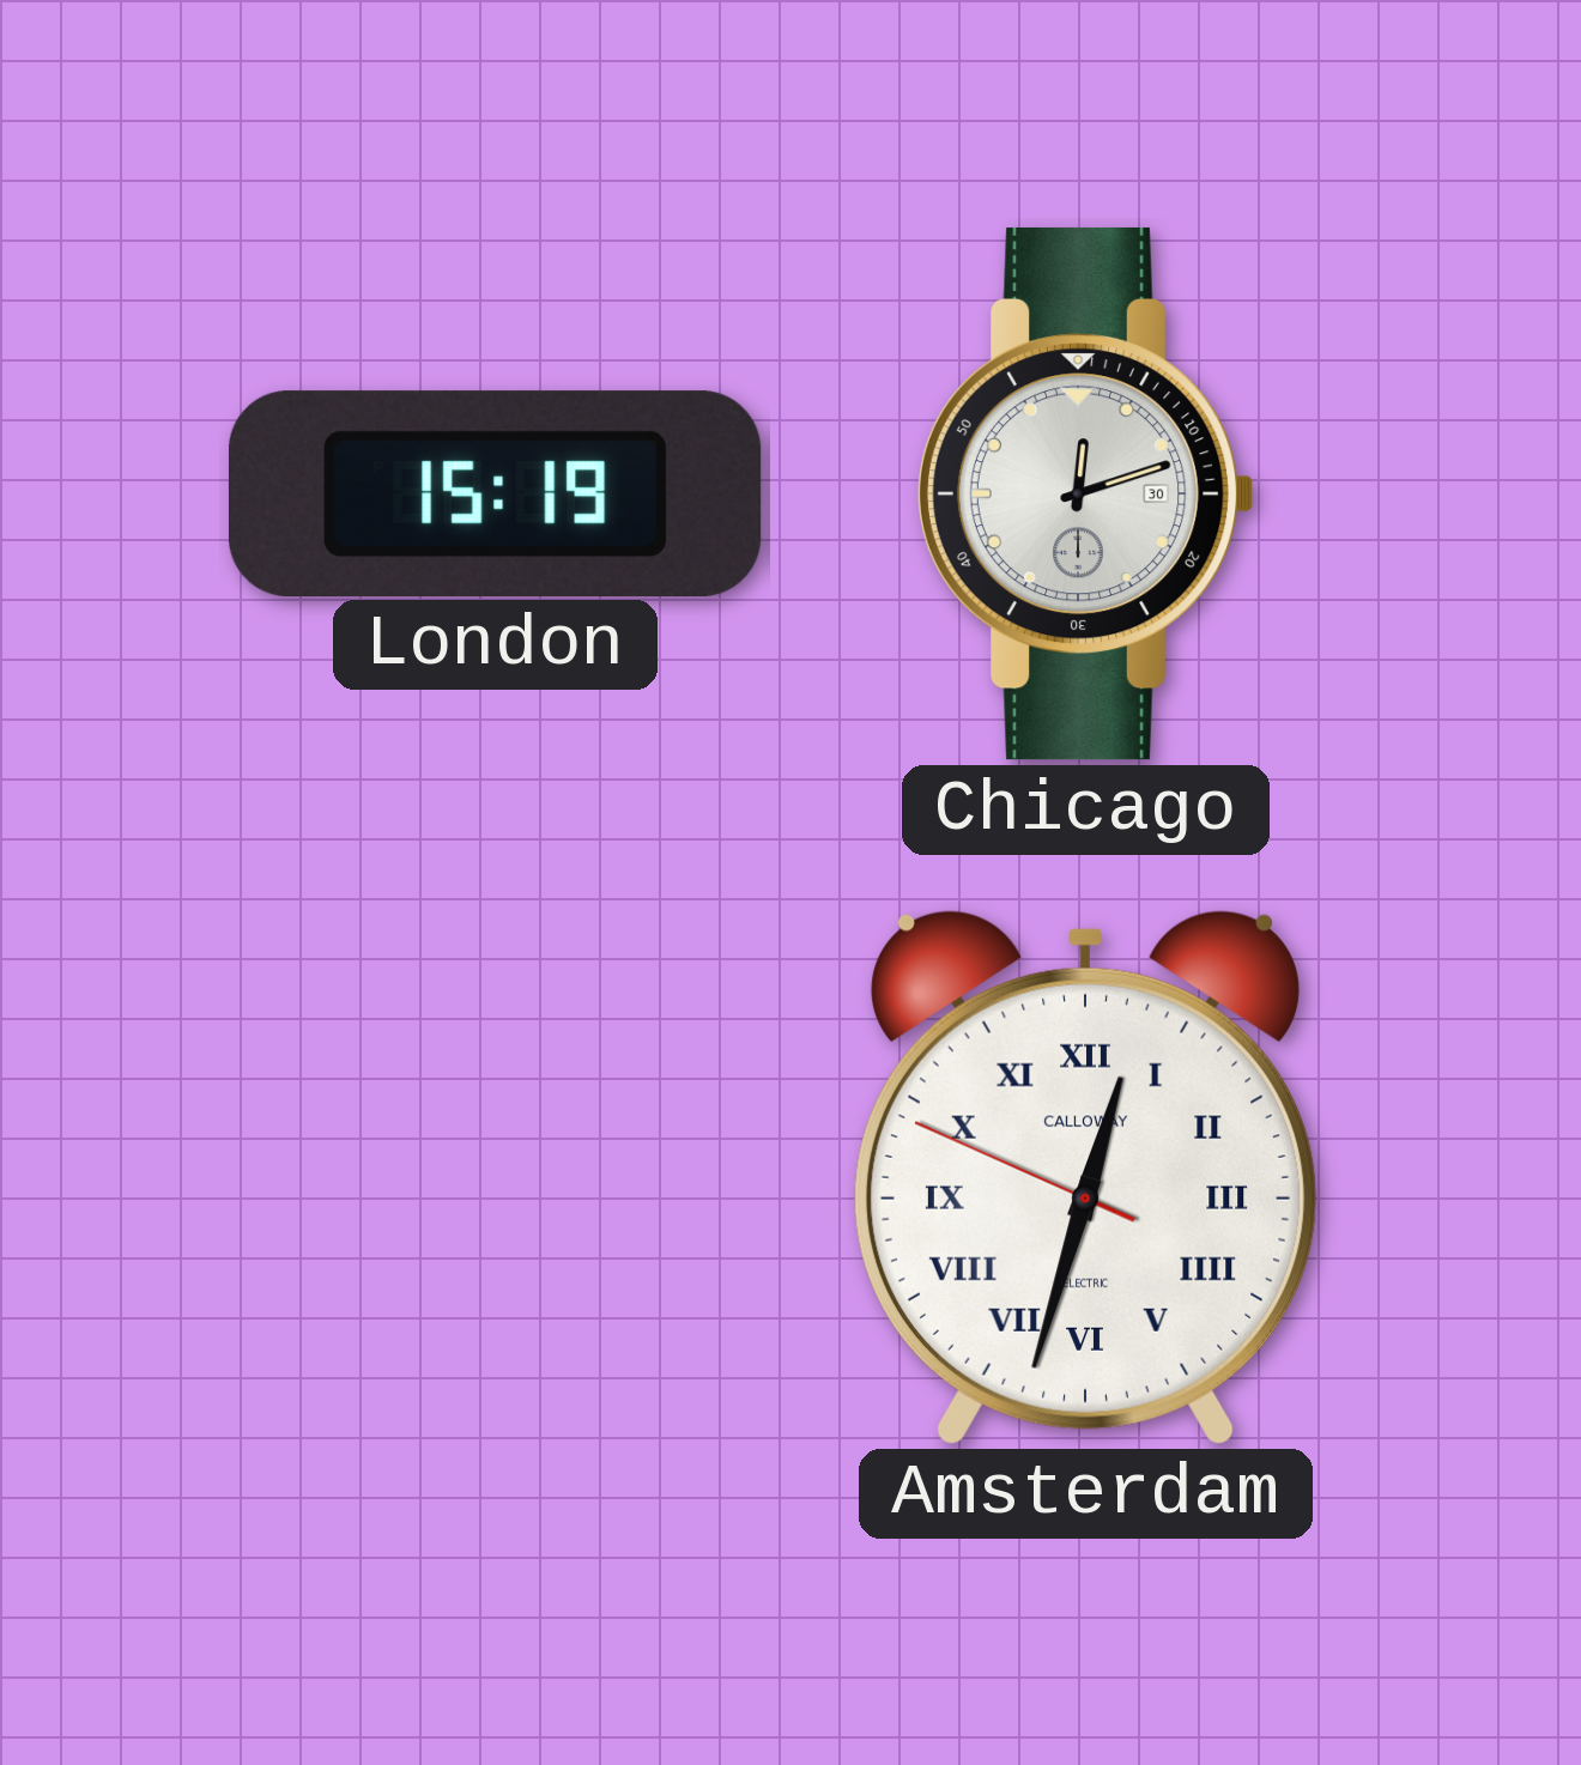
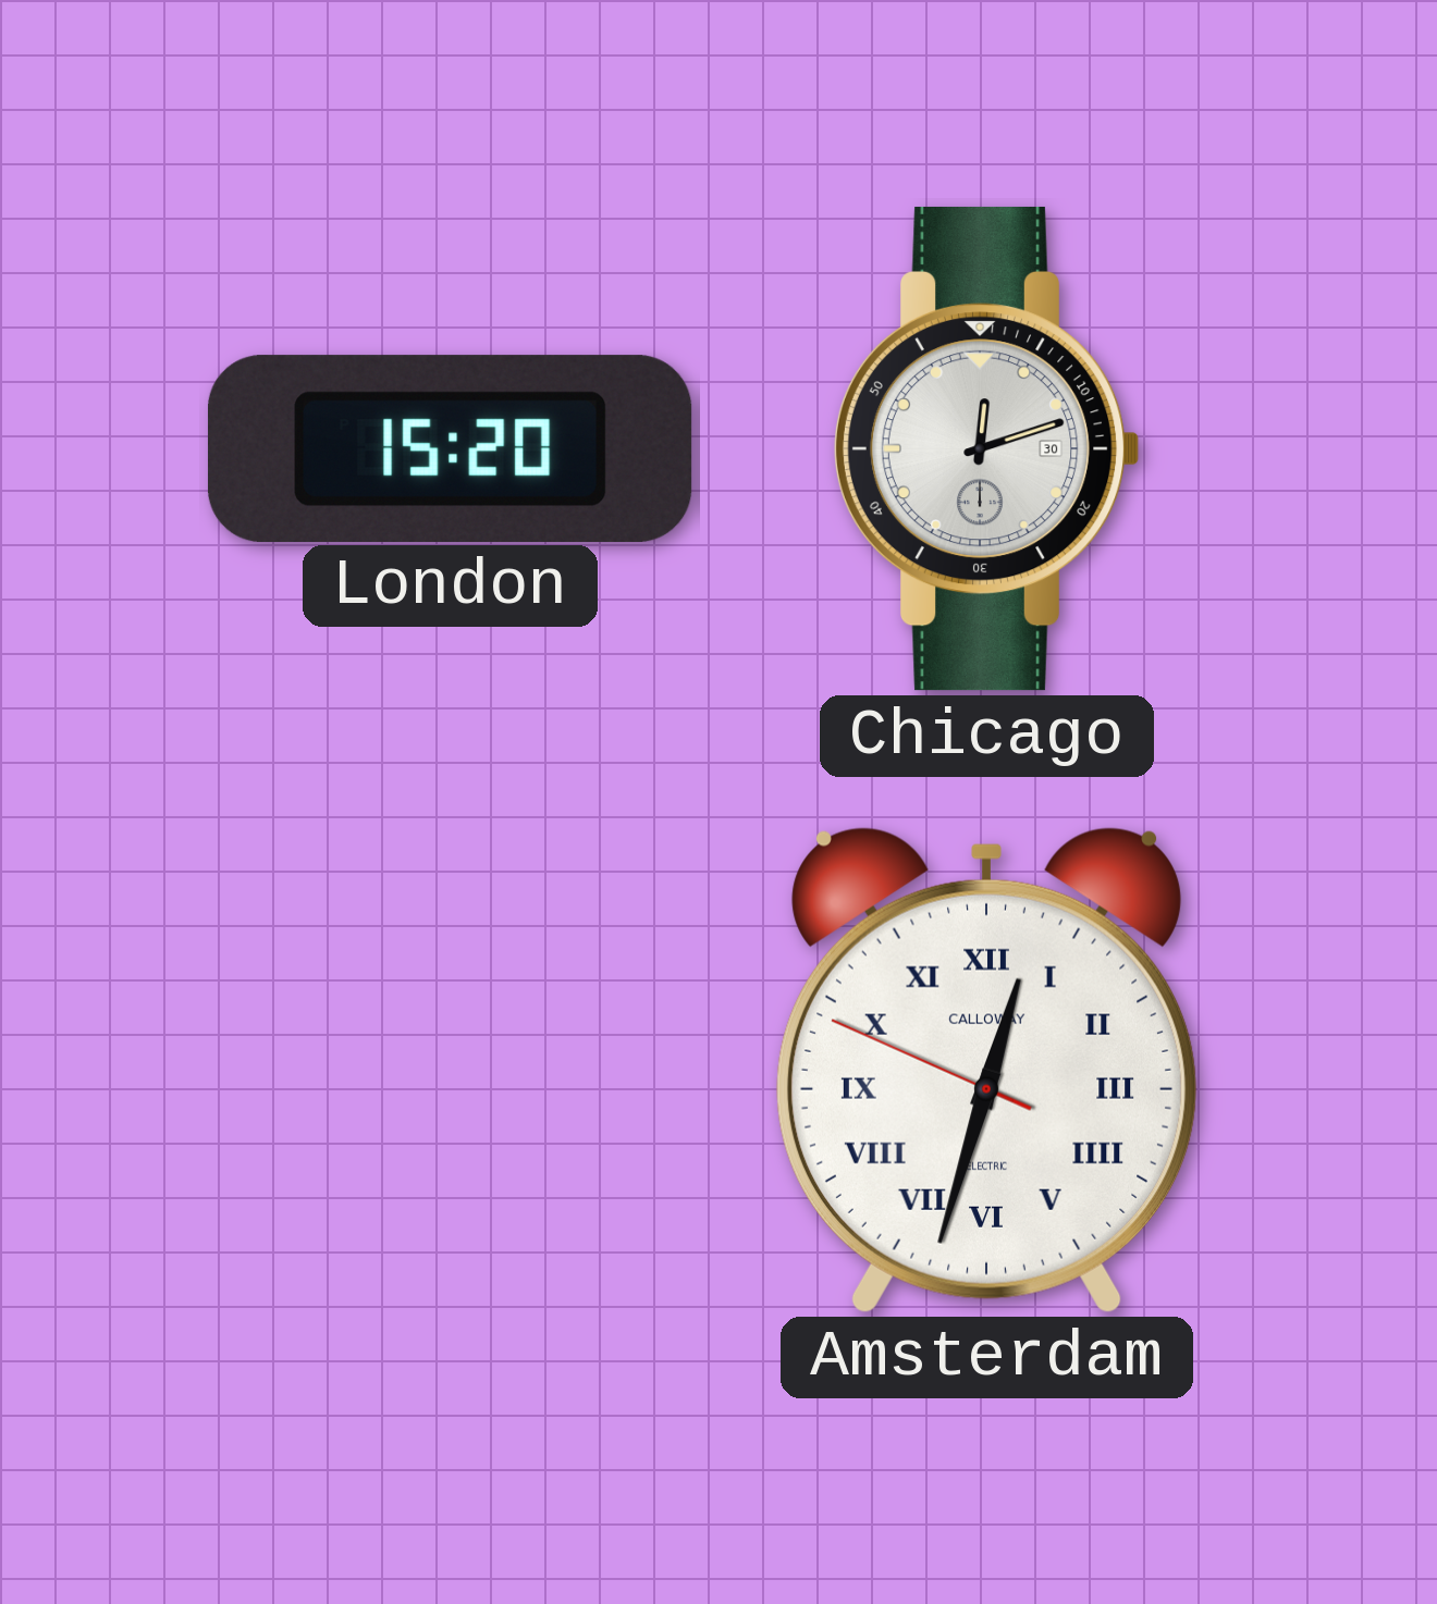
London: 15:19 -> 15:20 (450, 448)
